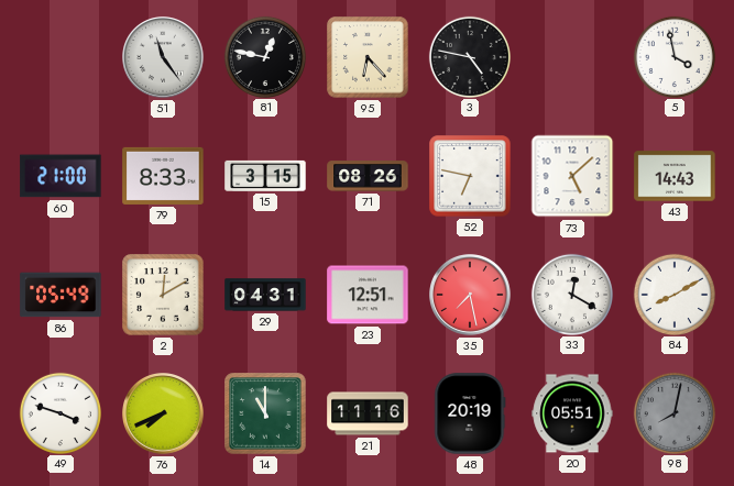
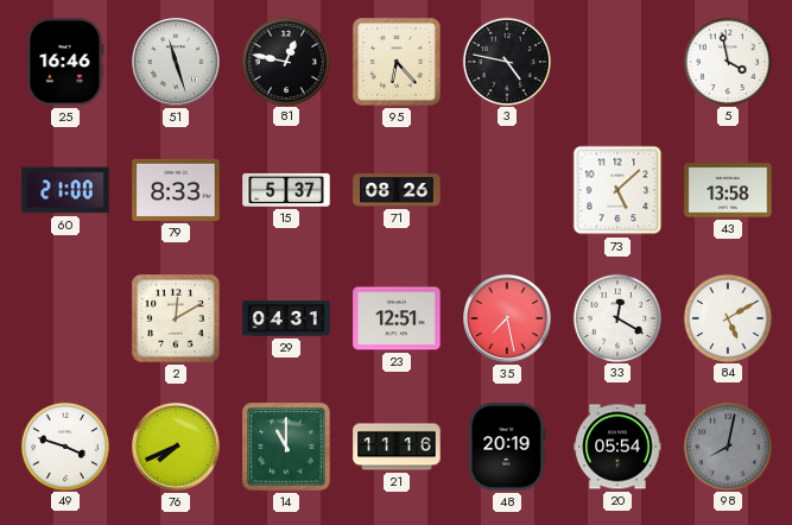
25: none -> 16:46 (65, 62)
51: 11:24 -> 11:27 (176, 62)
15: 3:15 -> 5:37 (286, 190)
52: 6:47 -> none (470, 176)
43: 14:43 -> 13:58 (728, 190)
86: 05:49 -> none (61, 295)
84: 8:10 -> 5:10 (727, 317)
20: 05:51 -> 05:54 (617, 447)
